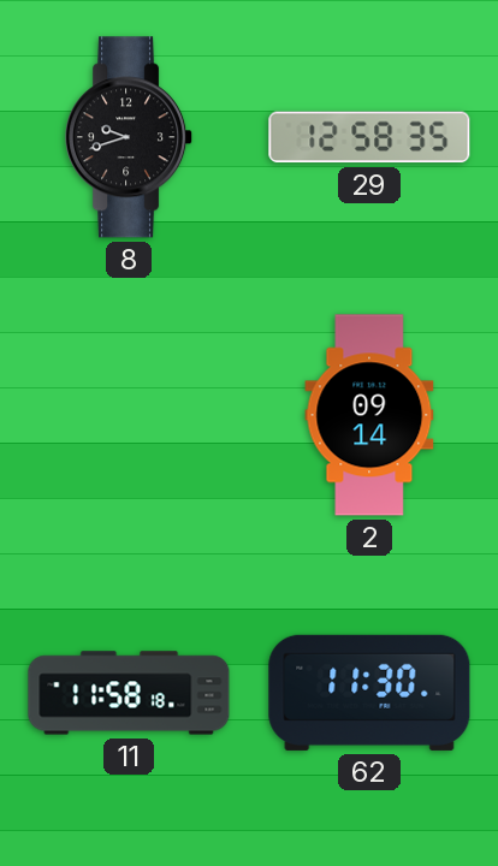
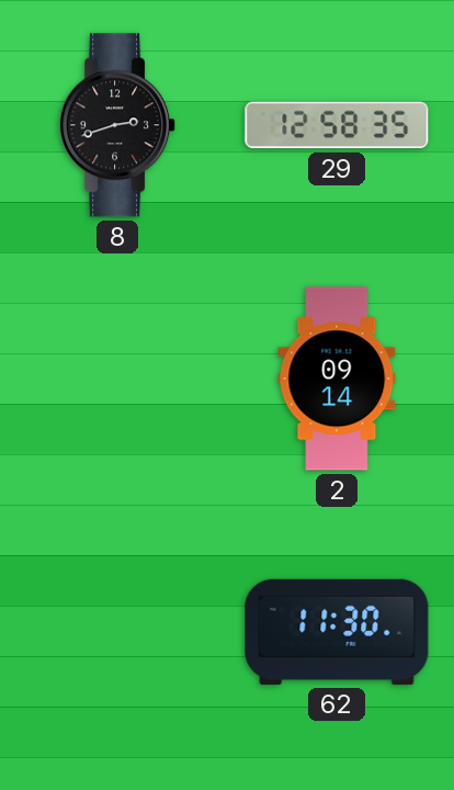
8: 9:42 -> 2:42 (118, 125)
11: 11:58 -> none (129, 693)
